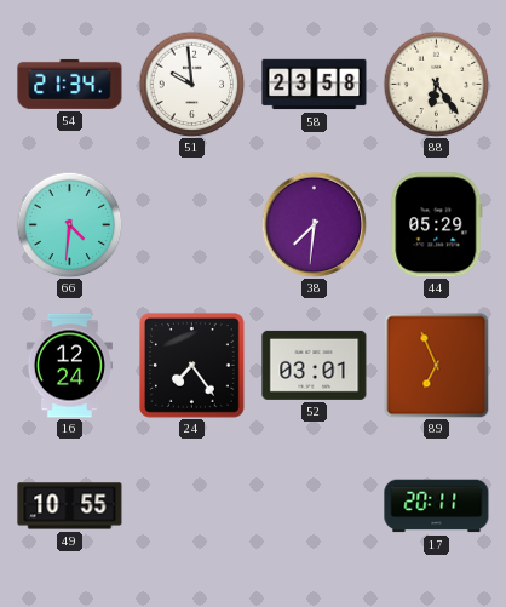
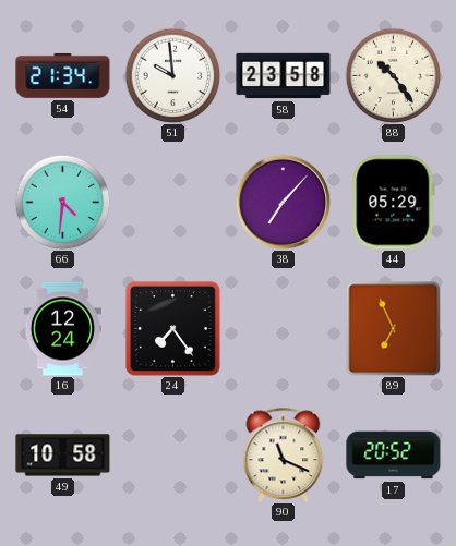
88: 6:24 -> 10:24 (393, 75)
38: 7:31 -> 7:07 (283, 202)
52: 03:01 -> none (315, 365)
49: 10:55 -> 10:58 (63, 456)
90: none -> 11:19 (284, 454)
17: 20:11 -> 20:52 (394, 456)
